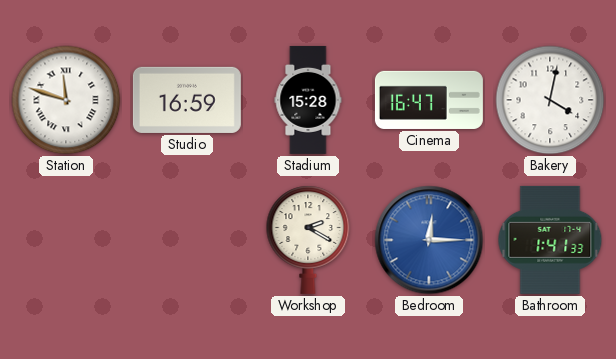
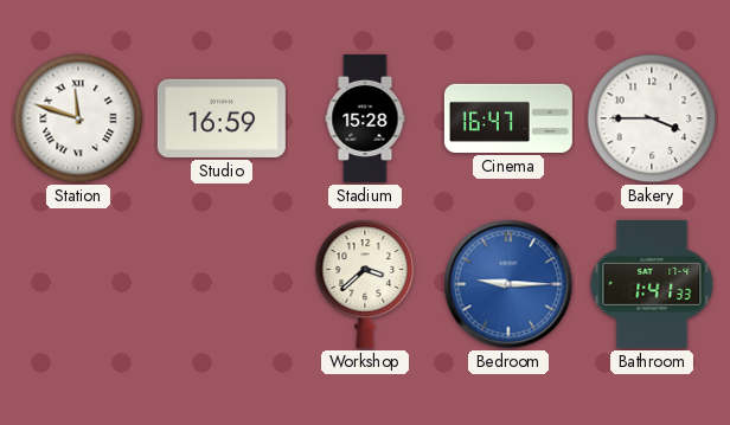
Bakery: 4:02 -> 3:45 (652, 118)
Workshop: 2:20 -> 3:38 (365, 284)
Bedroom: 12:15 -> 9:15 (508, 284)
